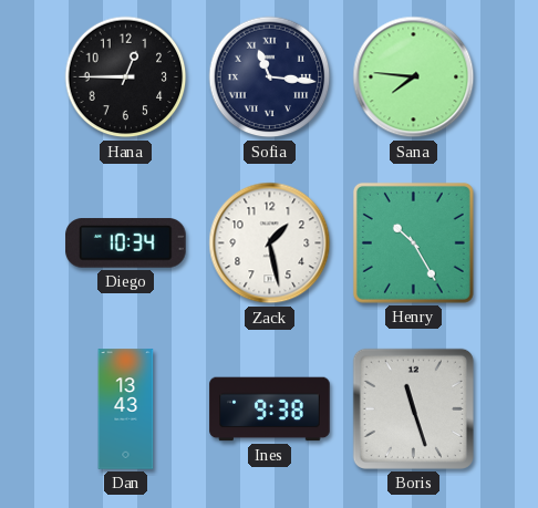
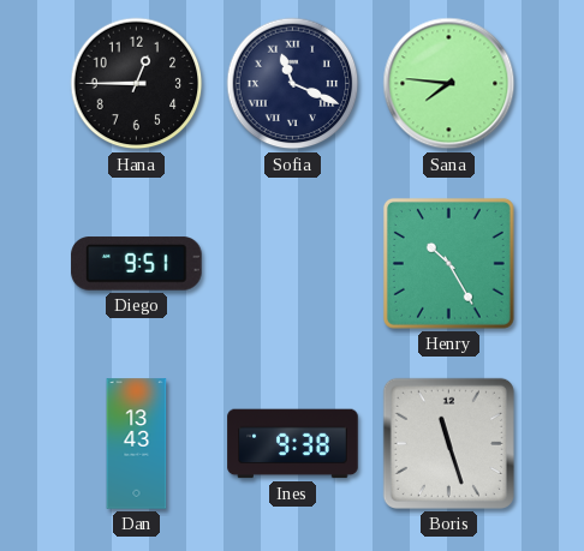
Sofia: 11:16 -> 11:19 (293, 84)
Diego: 10:34 -> 9:51 (137, 264)
Zack: 1:28 -> none (270, 243)
